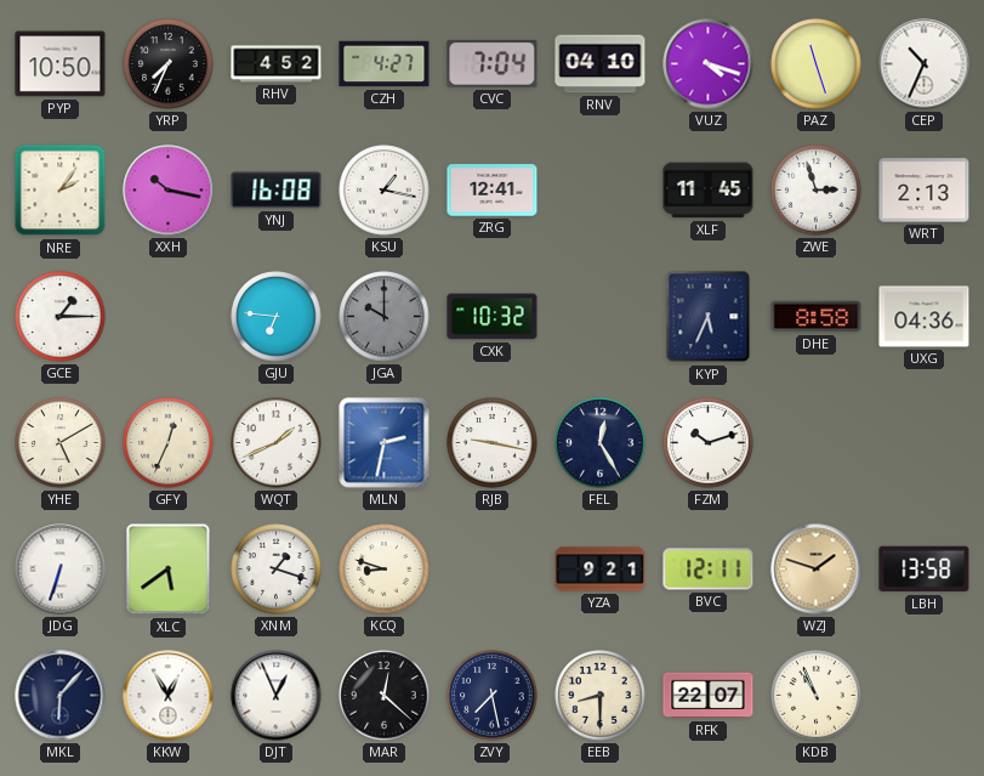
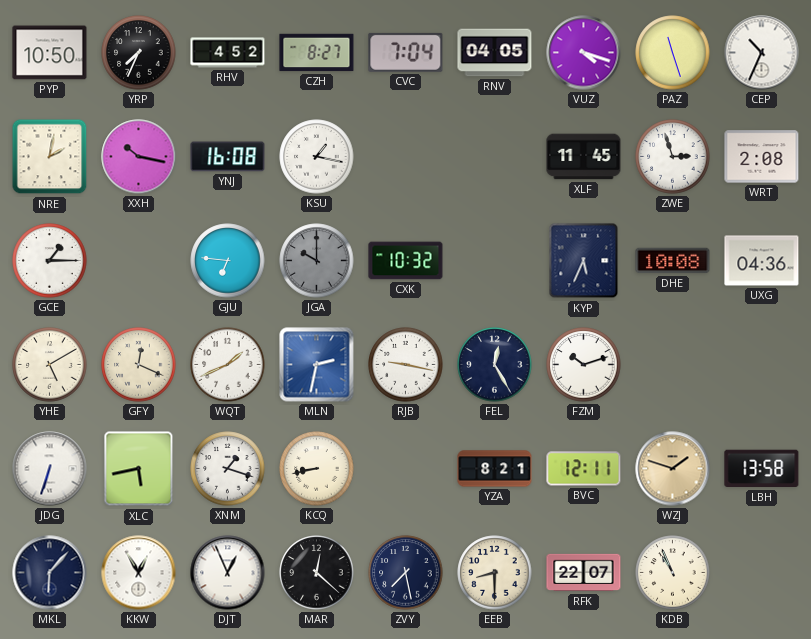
CZH: 4:27 -> 8:27 (317, 53)
RNV: 04:10 -> 04:05 (495, 53)
NRE: 2:06 -> 2:02 (50, 157)
ZRG: 12:41 -> none (493, 191)
WRT: 2:13 -> 2:08 (762, 157)
DHE: 8:58 -> 10:08 (673, 261)
GFY: 12:34 -> 12:19 (139, 365)
XLC: 5:39 -> 5:43 (139, 469)
KCQ: 8:48 -> 8:43 (317, 469)
YZA: 9:21 -> 8:21 (495, 469)
